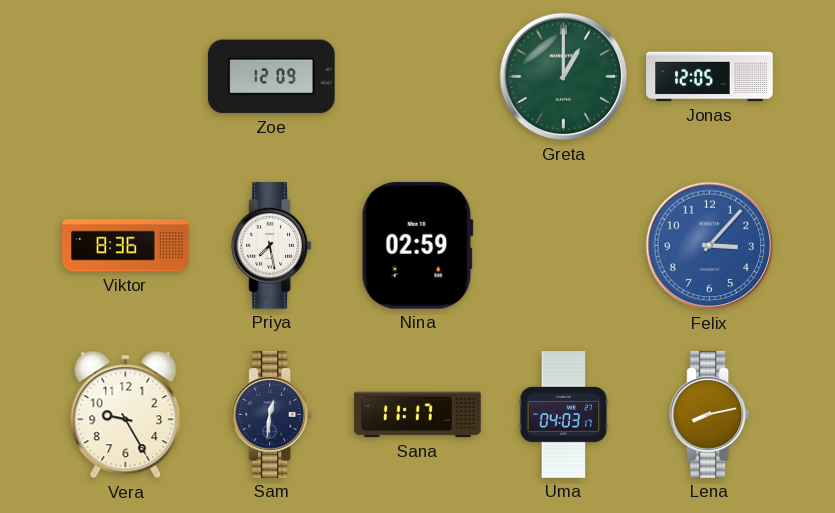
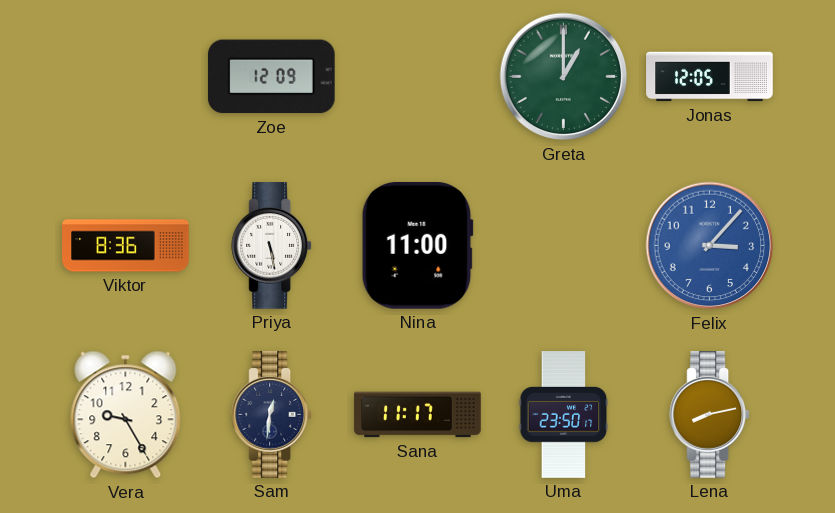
Priya: 7:28 -> 5:28 (272, 246)
Nina: 02:59 -> 11:00 (417, 245)
Uma: 04:03 -> 23:50 (564, 415)
